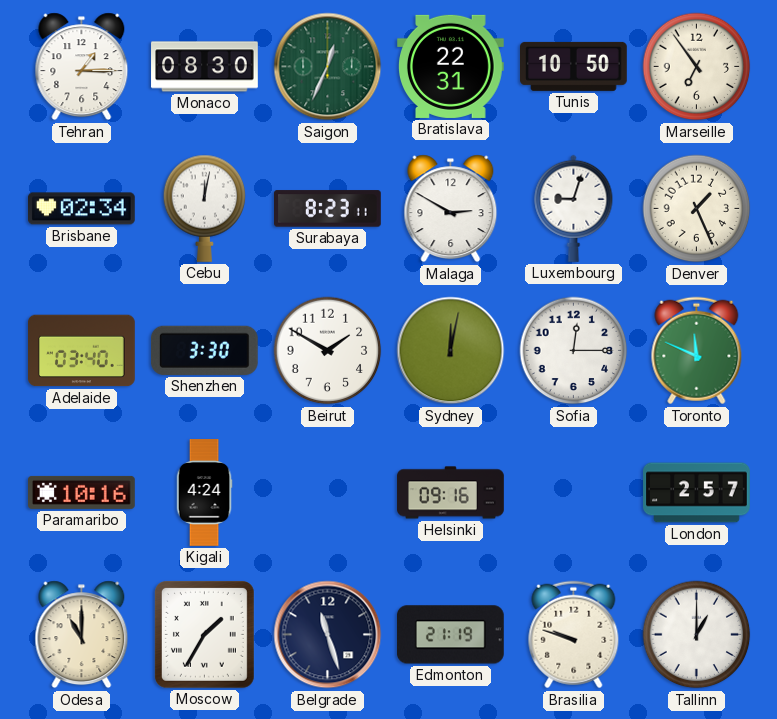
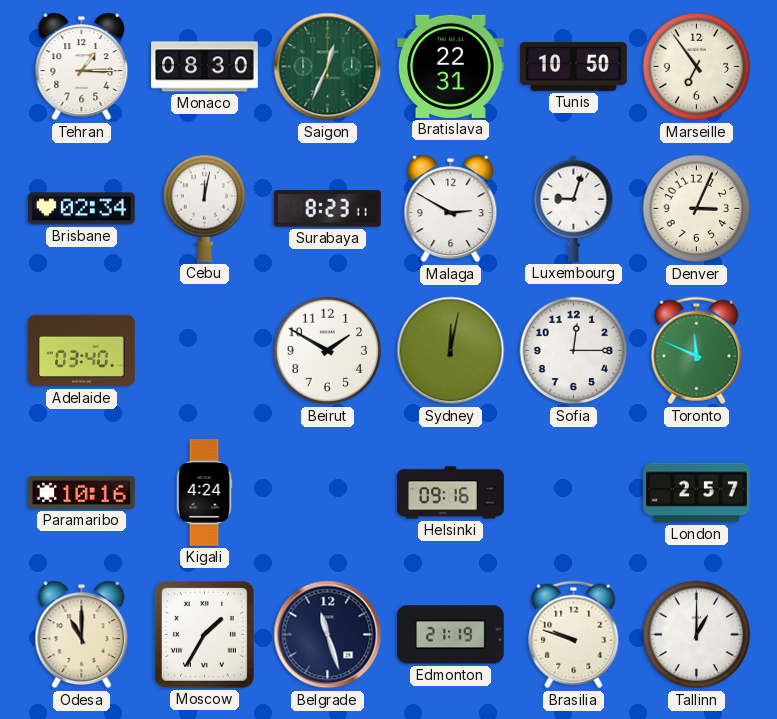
Denver: 1:26 -> 3:04 (697, 209)
Shenzhen: 3:30 -> none (204, 350)
